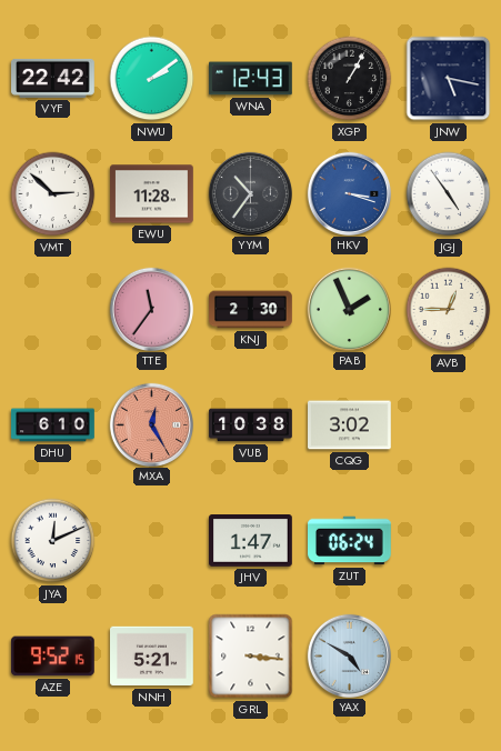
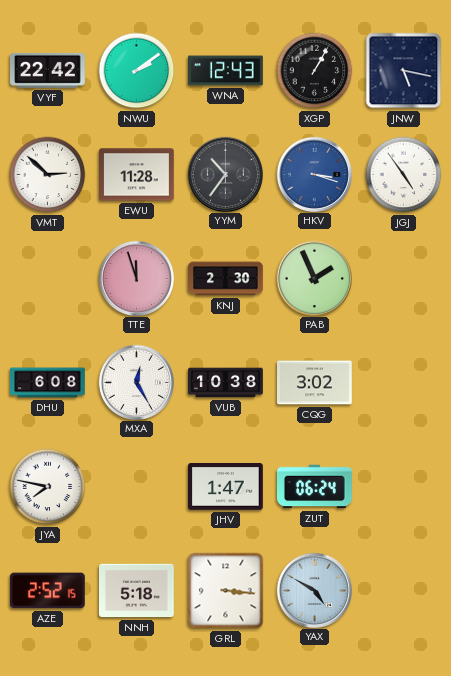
TTE: 11:36 -> 11:57 (136, 278)
AVB: 12:45 -> none (449, 310)
DHU: 6:10 -> 6:08 (48, 383)
MXA dial: salmon -> white (136, 382)
JYA: 12:11 -> 7:47 (48, 487)
AZE: 9:52 -> 2:52 (47, 591)
NNH: 5:21 -> 5:18 (137, 591)
